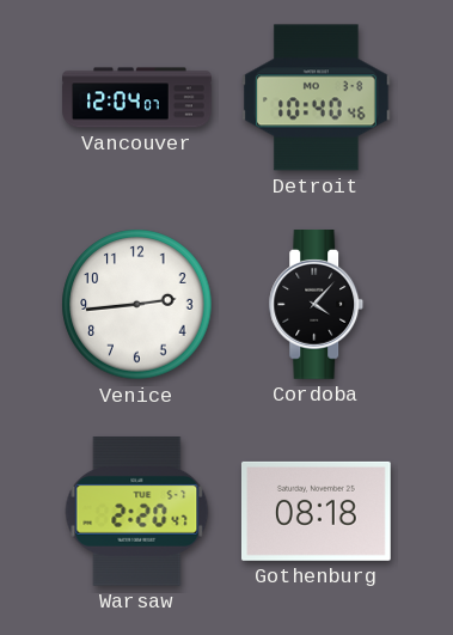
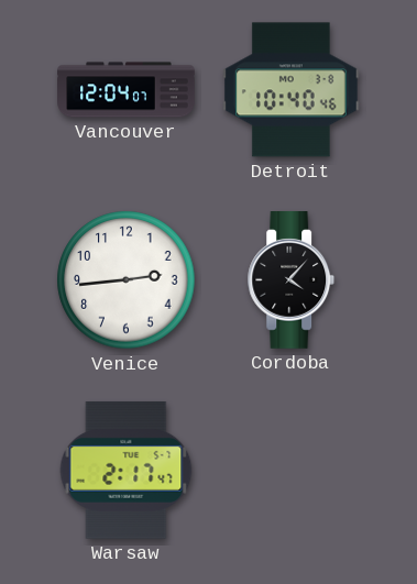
Warsaw: 2:20 -> 2:17 (127, 470)
Gothenburg: 08:18 -> none (316, 511)
